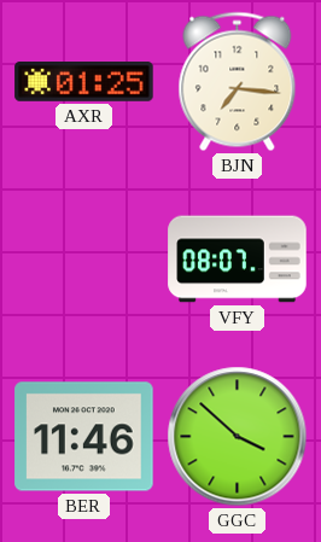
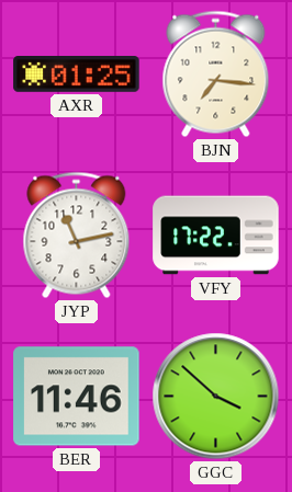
JYP: none -> 11:13 (77, 236)
VFY: 08:07 -> 17:22 (216, 236)
